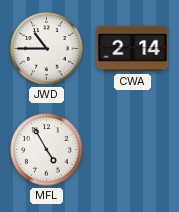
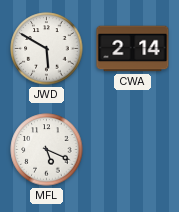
JWD: 10:45 -> 5:50 (47, 49)
MFL: 4:55 -> 5:19 (47, 150)
